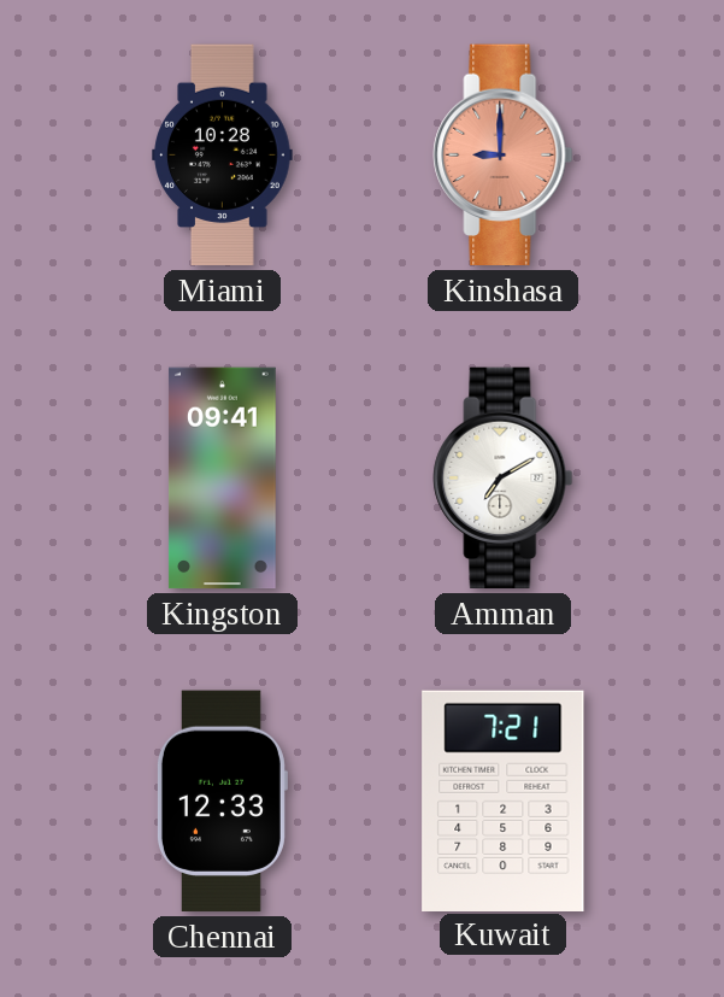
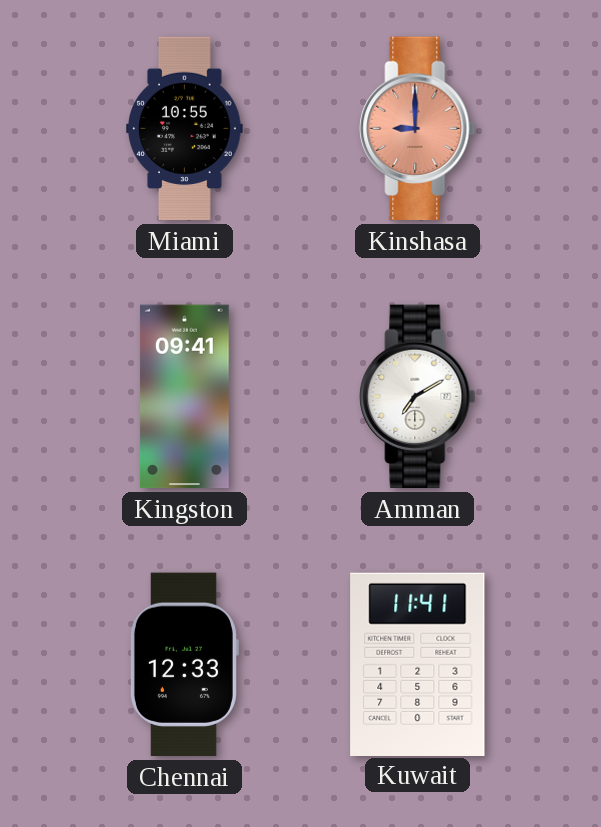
Miami: 10:28 -> 10:55 (185, 129)
Kuwait: 7:21 -> 11:41 (418, 664)
